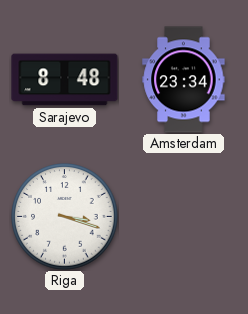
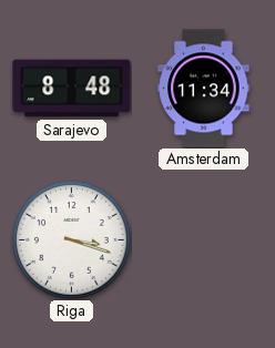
Amsterdam: 23:34 -> 11:34 (204, 89)
